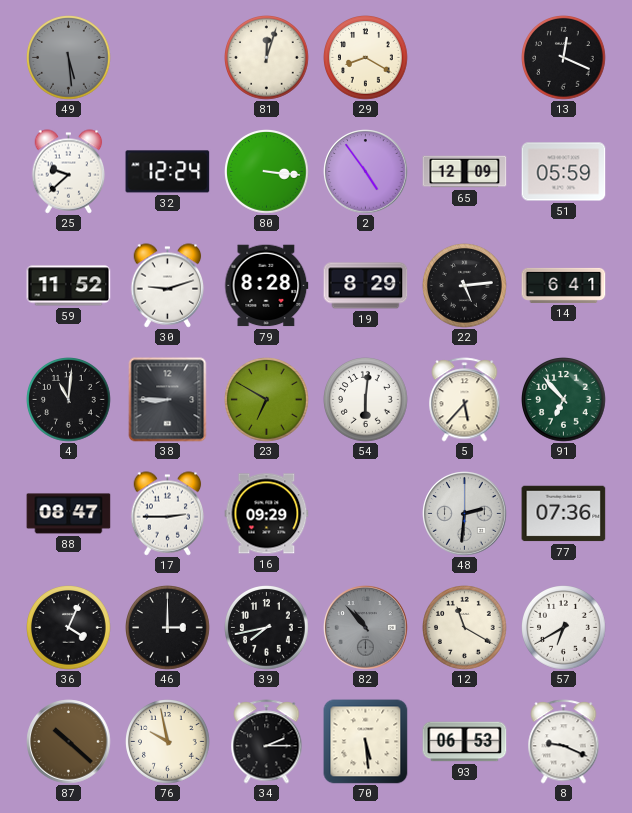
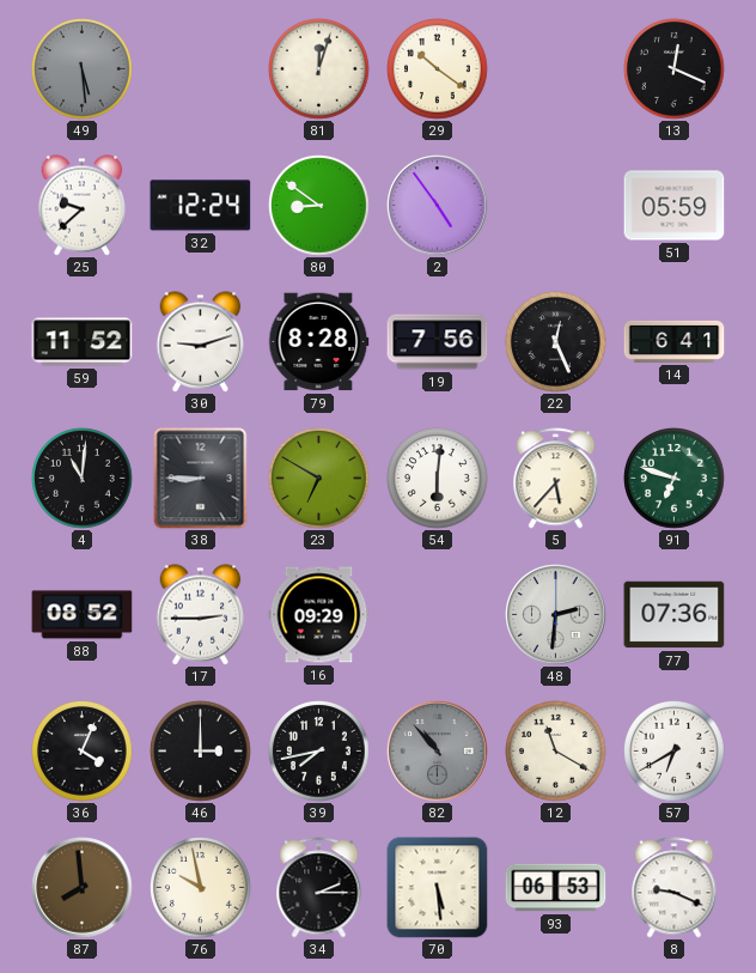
29: 8:20 -> 10:21 (438, 69)
80: 3:16 -> 8:51 (319, 206)
65: 12:09 -> none (465, 172)
19: 8:29 -> 7:56 (438, 342)
22: 5:14 -> 12:26 (556, 342)
91: 6:53 -> 6:48 (675, 479)
88: 08:47 -> 08:52 (83, 615)
87: 10:22 -> 7:59 (83, 888)
